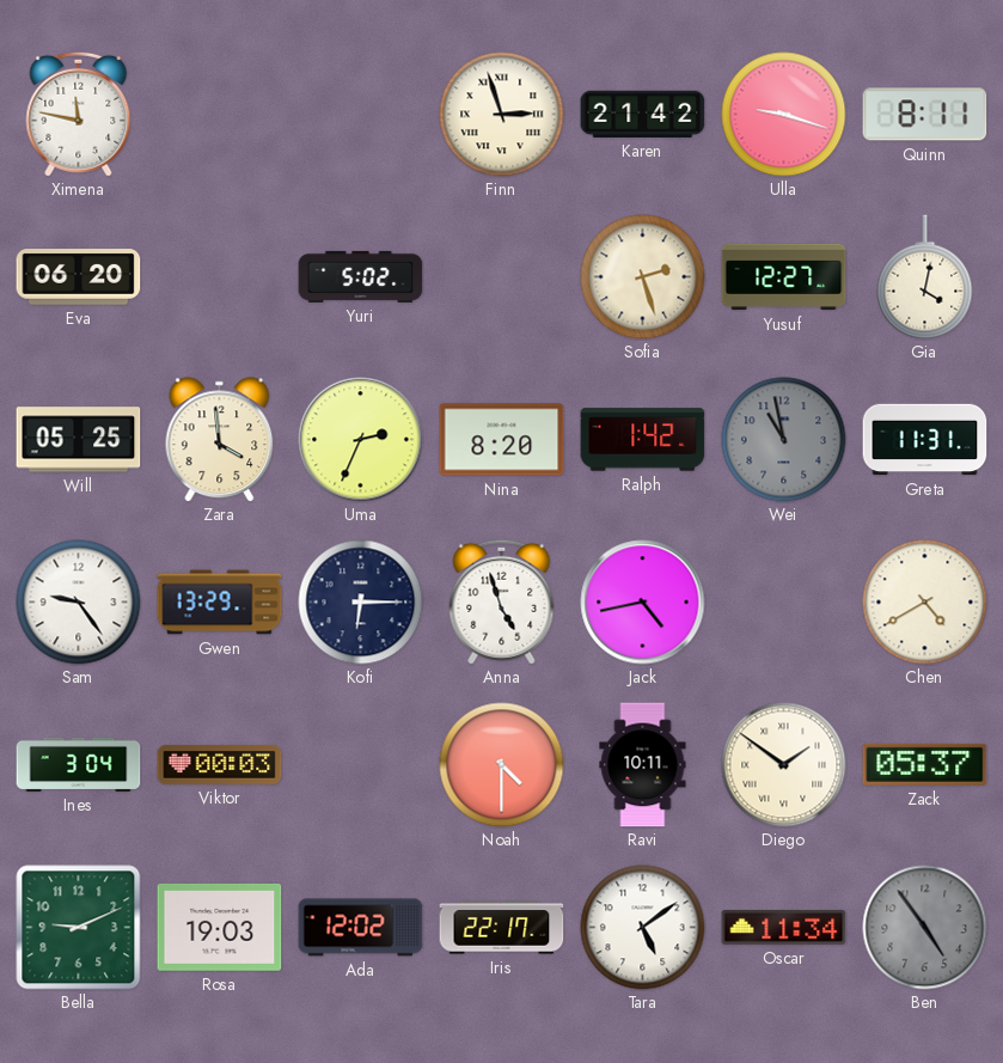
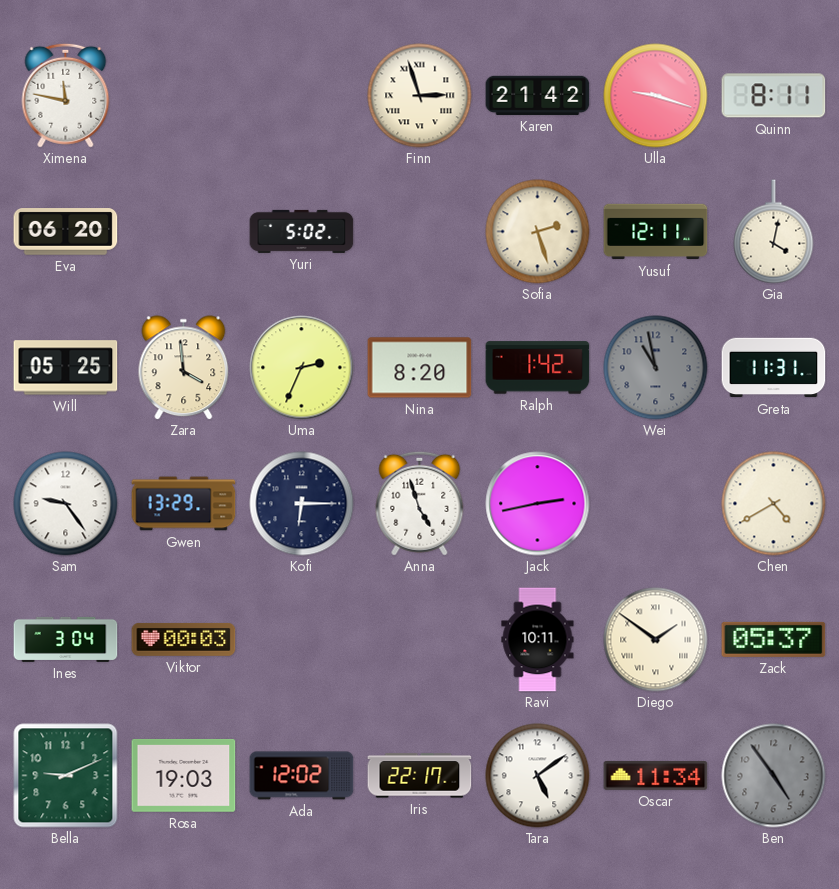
Yusuf: 12:27 -> 12:11 (656, 232)
Jack: 4:43 -> 2:43 (538, 504)
Noah: 4:30 -> none (502, 765)
